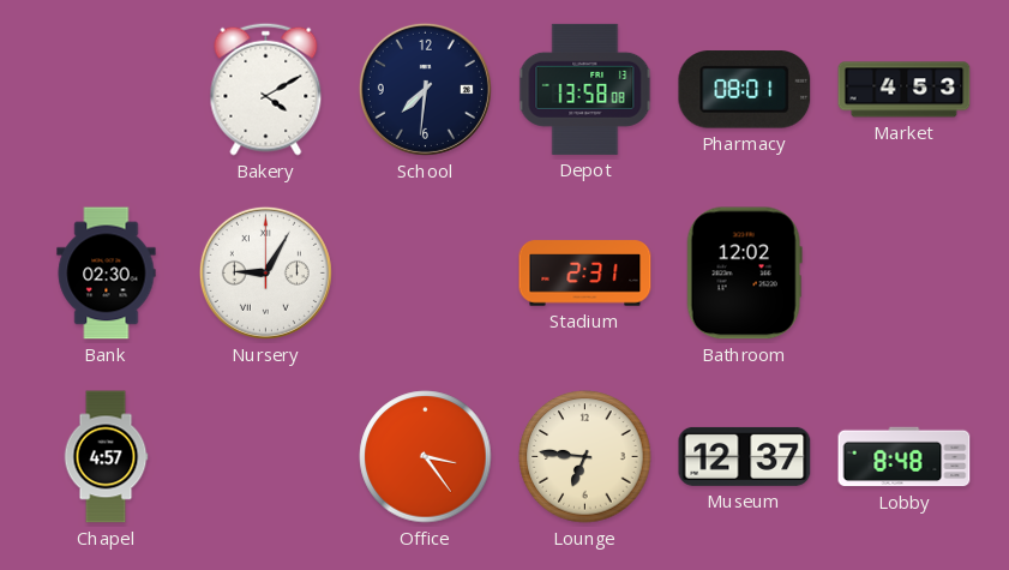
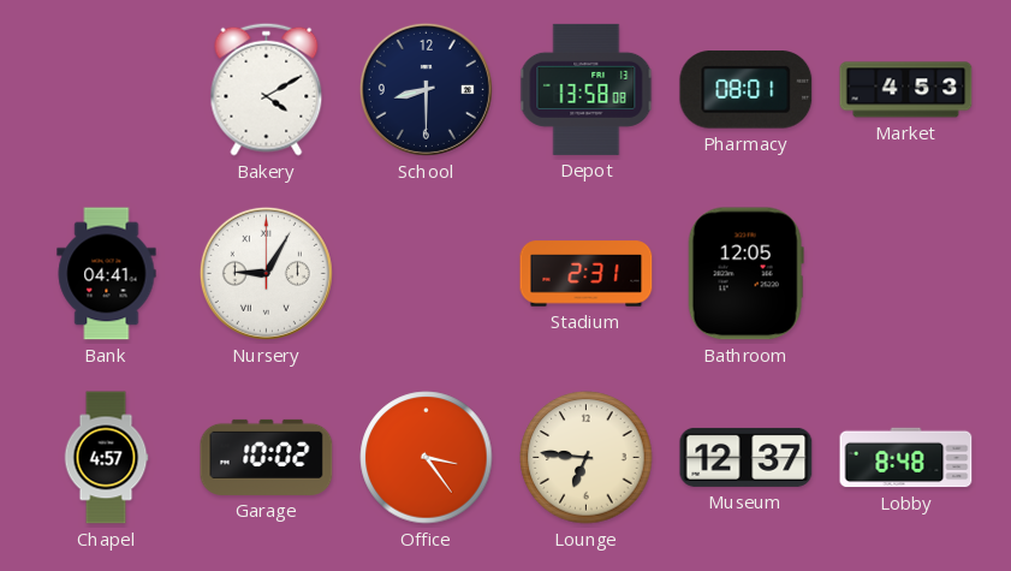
School: 7:31 -> 8:30 (426, 89)
Bank: 02:30 -> 04:41 (107, 274)
Bathroom: 12:02 -> 12:05 (745, 274)
Garage: none -> 10:02 (267, 457)
